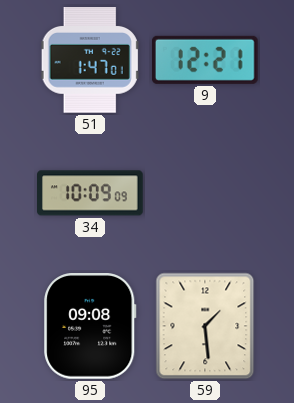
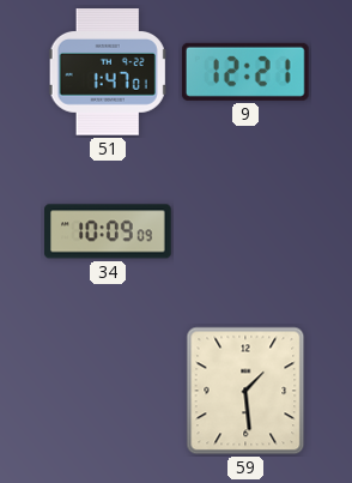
95: 09:08 -> none (90, 327)
